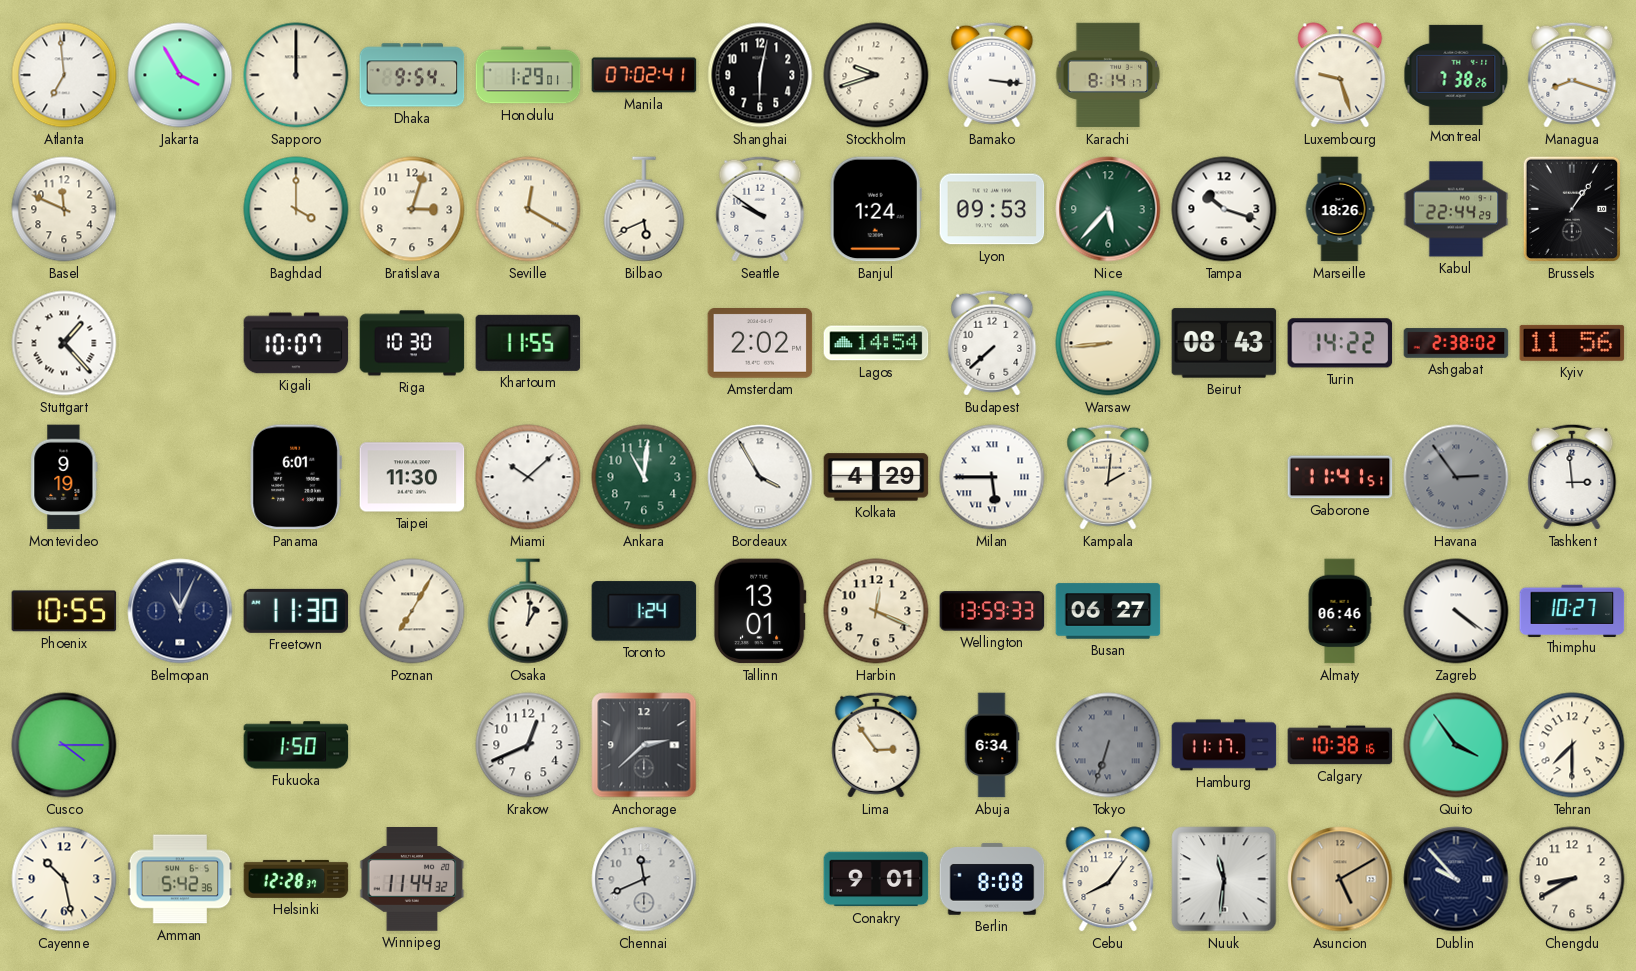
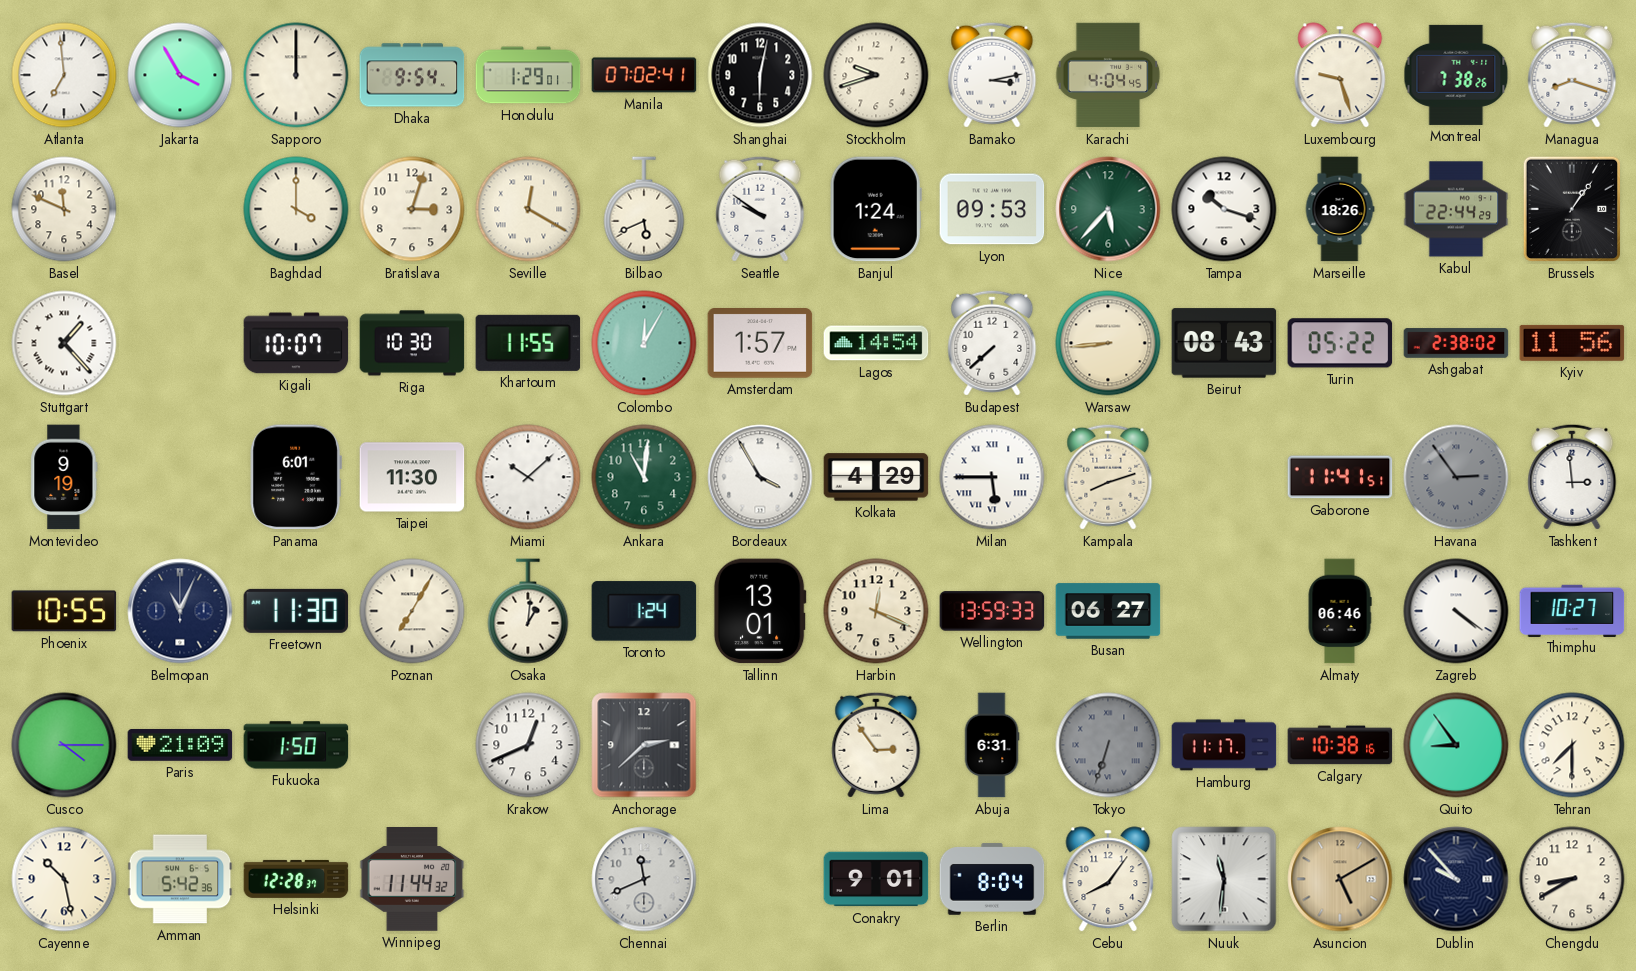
Bamako: 3:16 -> 3:13 (992, 75)
Karachi: 8:14 -> 4:04 (1108, 75)
Colombo: none -> 12:05 (644, 343)
Amsterdam: 2:02 -> 1:57 (760, 344)
Turin: 14:22 -> 05:22 (1340, 343)
Kampala: 2:01 -> 8:12 (1108, 477)
Paris: none -> 21:09 (180, 746)
Abuja: 6:34 -> 6:31 (992, 745)
Quito: 3:54 -> 8:54 (1456, 745)
Berlin: 8:08 -> 8:04 (992, 879)
